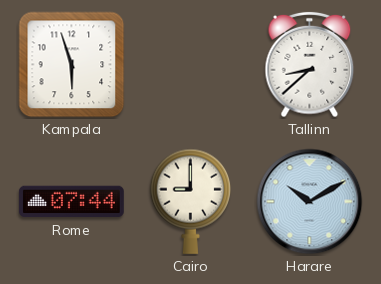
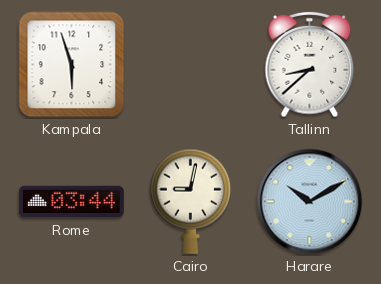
Rome: 07:44 -> 03:44 (71, 202)
Cairo: 9:00 -> 9:02 (191, 201)
